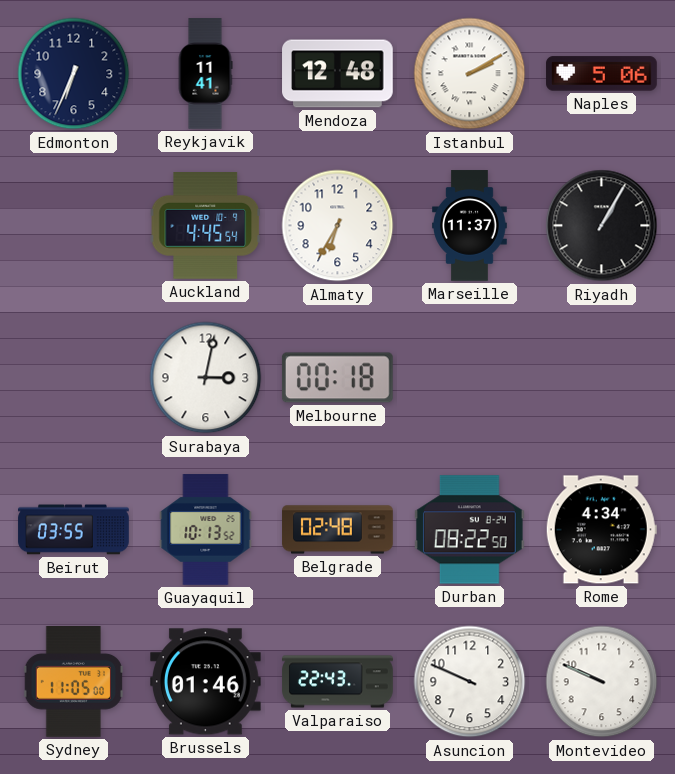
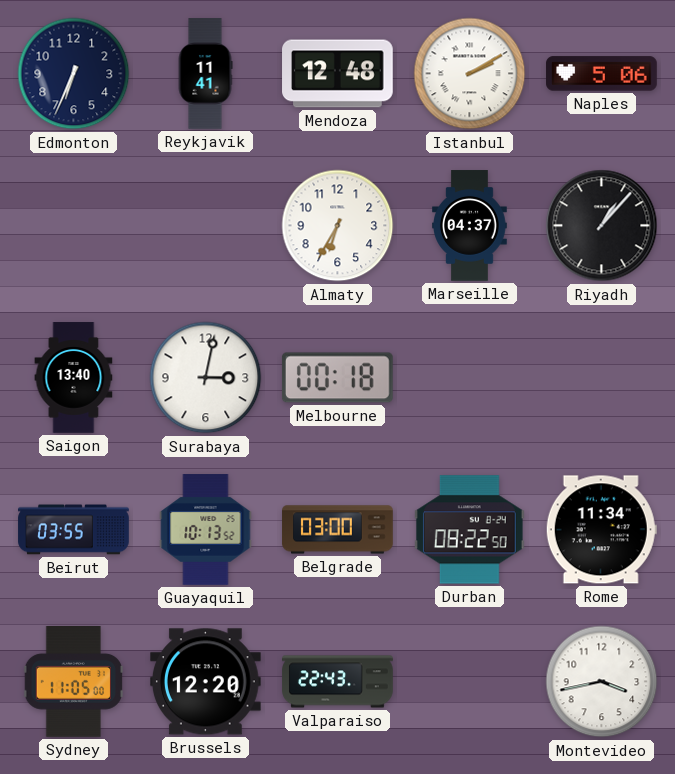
Auckland: 4:45 -> none (205, 226)
Marseille: 11:37 -> 04:37 (470, 226)
Riyadh: 1:05 -> 1:07 (602, 226)
Saigon: none -> 13:40 (74, 378)
Belgrade: 02:48 -> 03:00 (338, 530)
Rome: 4:34 -> 11:34 (601, 530)
Brussels: 01:46 -> 12:20 (206, 682)
Asuncion: 9:49 -> none (470, 682)
Montevideo: 9:49 -> 3:43 (602, 682)
